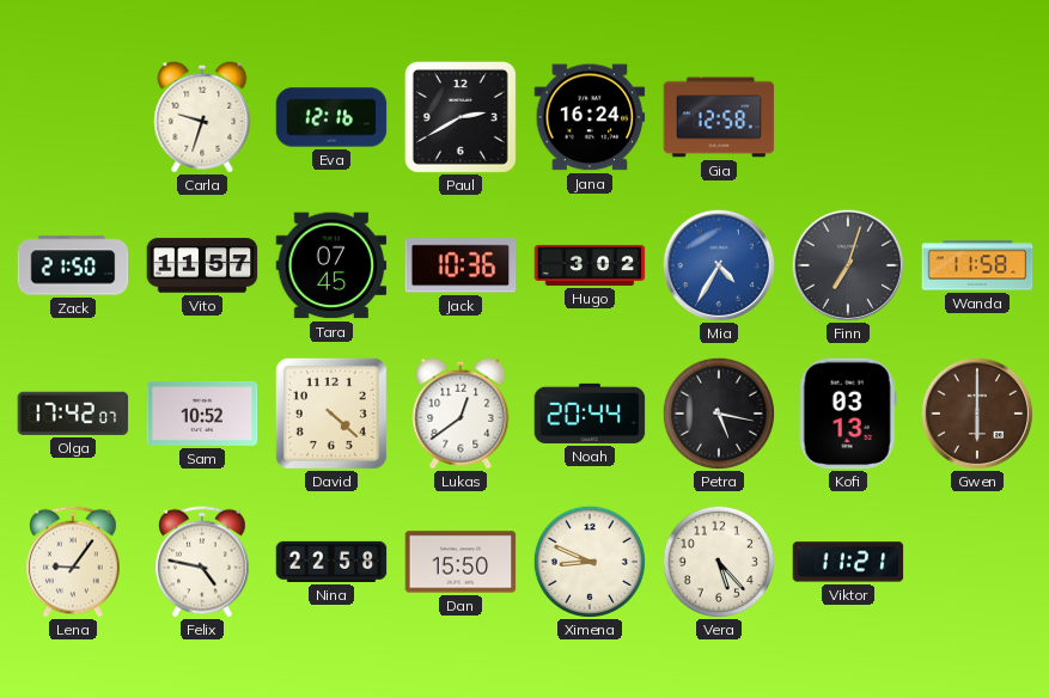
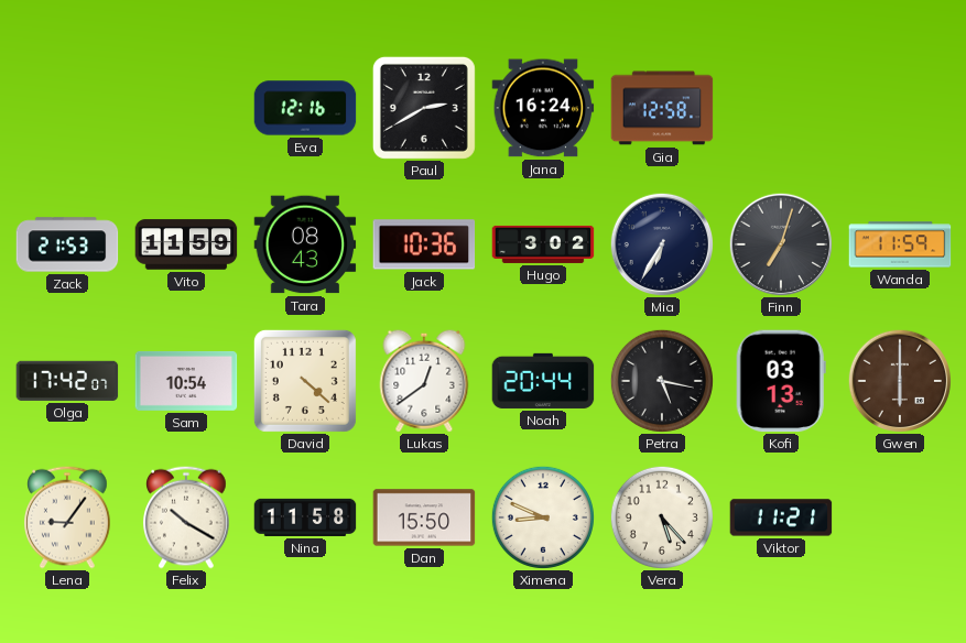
Carla: 9:33 -> none (202, 117)
Zack: 21:50 -> 21:53 (67, 244)
Vito: 11:57 -> 11:59 (186, 244)
Tara: 07:45 -> 08:43 (305, 244)
Mia: 4:35 -> 6:35 (661, 243)
Mia dial: blue -> navy (661, 243)
Wanda: 11:58 -> 11:59 (900, 244)
Sam: 10:52 -> 10:54 (186, 381)
Felix: 4:47 -> 10:20 (187, 517)
Nina: 22:58 -> 11:58 (305, 517)
